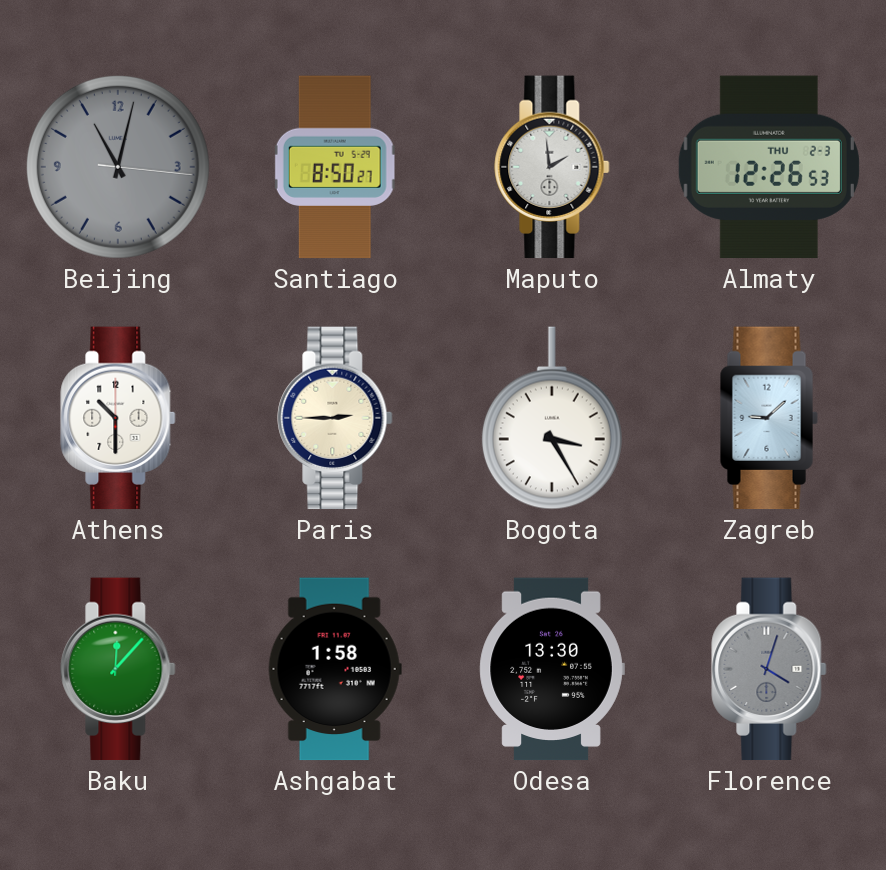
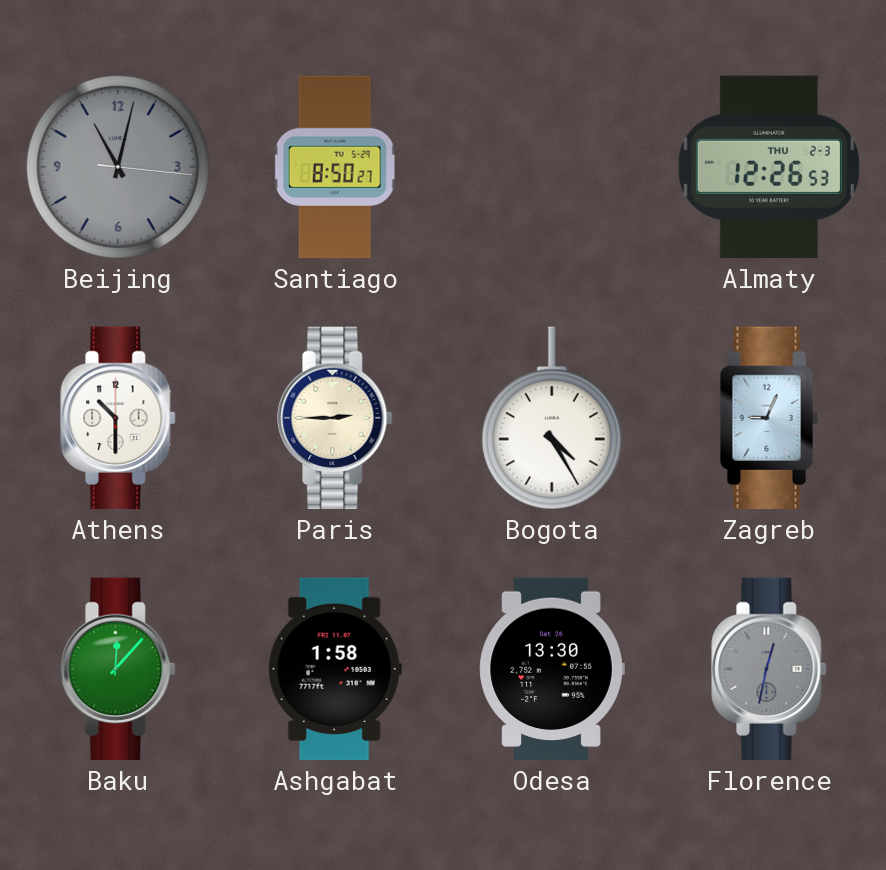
Maputo: 1:59 -> none (552, 167)
Bogota: 3:25 -> 4:25 (552, 418)
Zagreb: 9:08 -> 9:04 (769, 418)
Florence: 4:03 -> 12:32 (769, 669)
